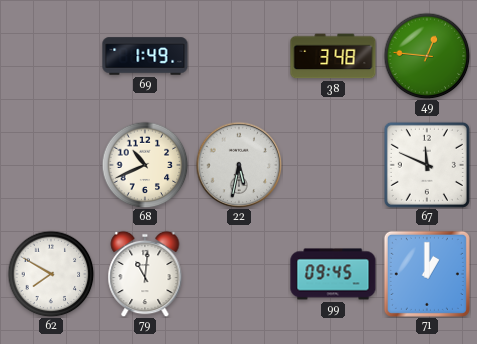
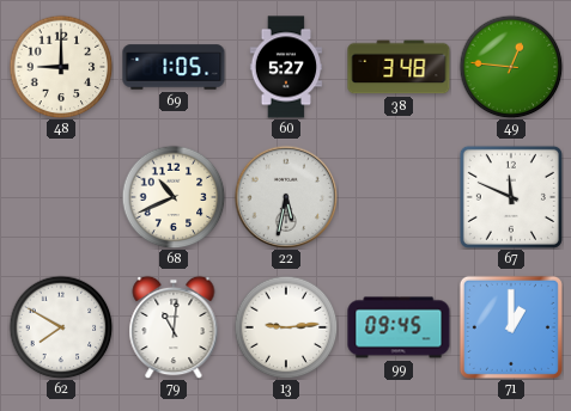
48: none -> 9:00 (61, 67)
69: 1:49 -> 1:05 (174, 67)
60: none -> 5:27 (286, 67)
13: none -> 9:14 (286, 327)
